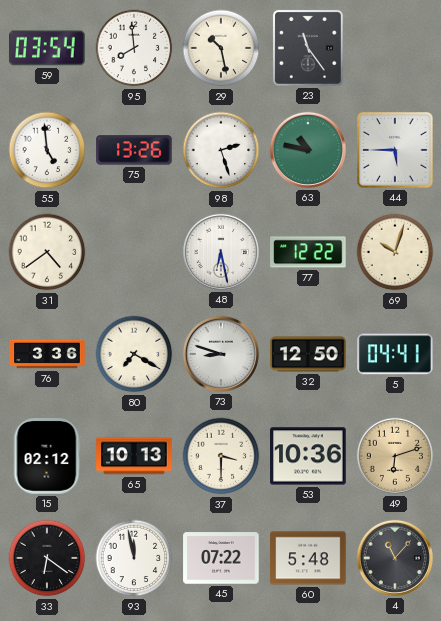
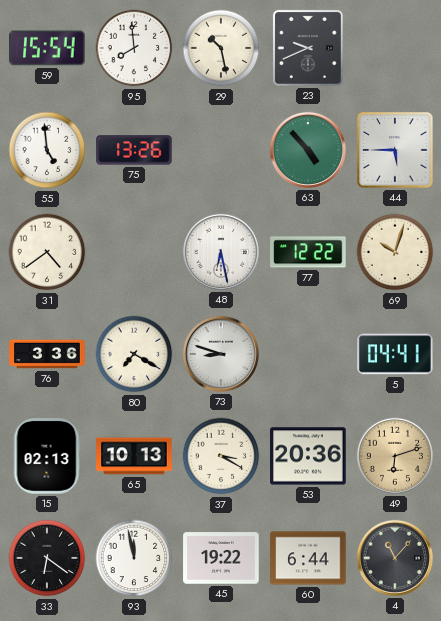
59: 03:54 -> 15:54 (47, 48)
23: 11:24 -> 9:41 (308, 48)
98: 2:27 -> none (221, 150)
63: 10:47 -> 4:53 (308, 150)
32: 12:50 -> none (308, 354)
15: 02:12 -> 02:13 (47, 456)
37: 3:30 -> 3:20 (221, 456)
53: 10:36 -> 20:36 (308, 456)
45: 07:22 -> 19:22 (221, 558)
60: 5:48 -> 6:44 (308, 558)
